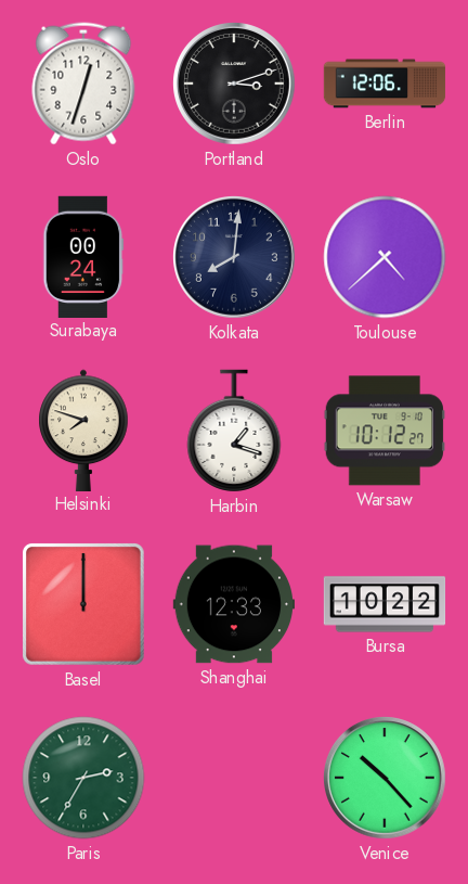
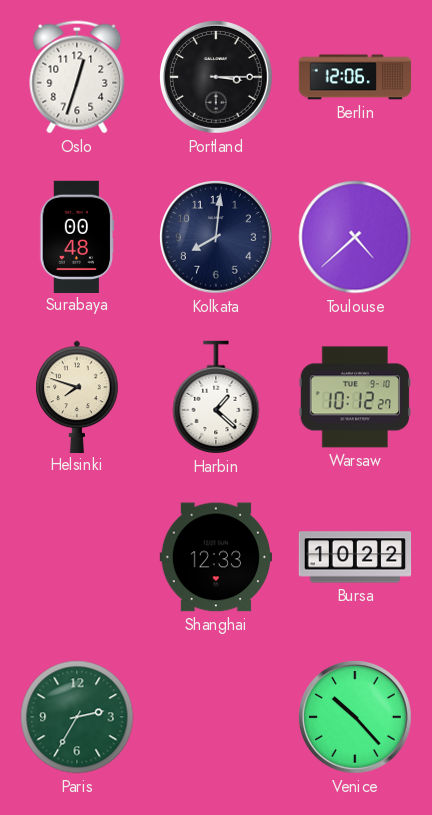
Portland: 3:12 -> 3:15 (217, 78)
Surabaya: 00:24 -> 00:48 (77, 236)
Harbin: 1:18 -> 1:22 (216, 397)
Basel: 12:00 -> none (83, 604)
